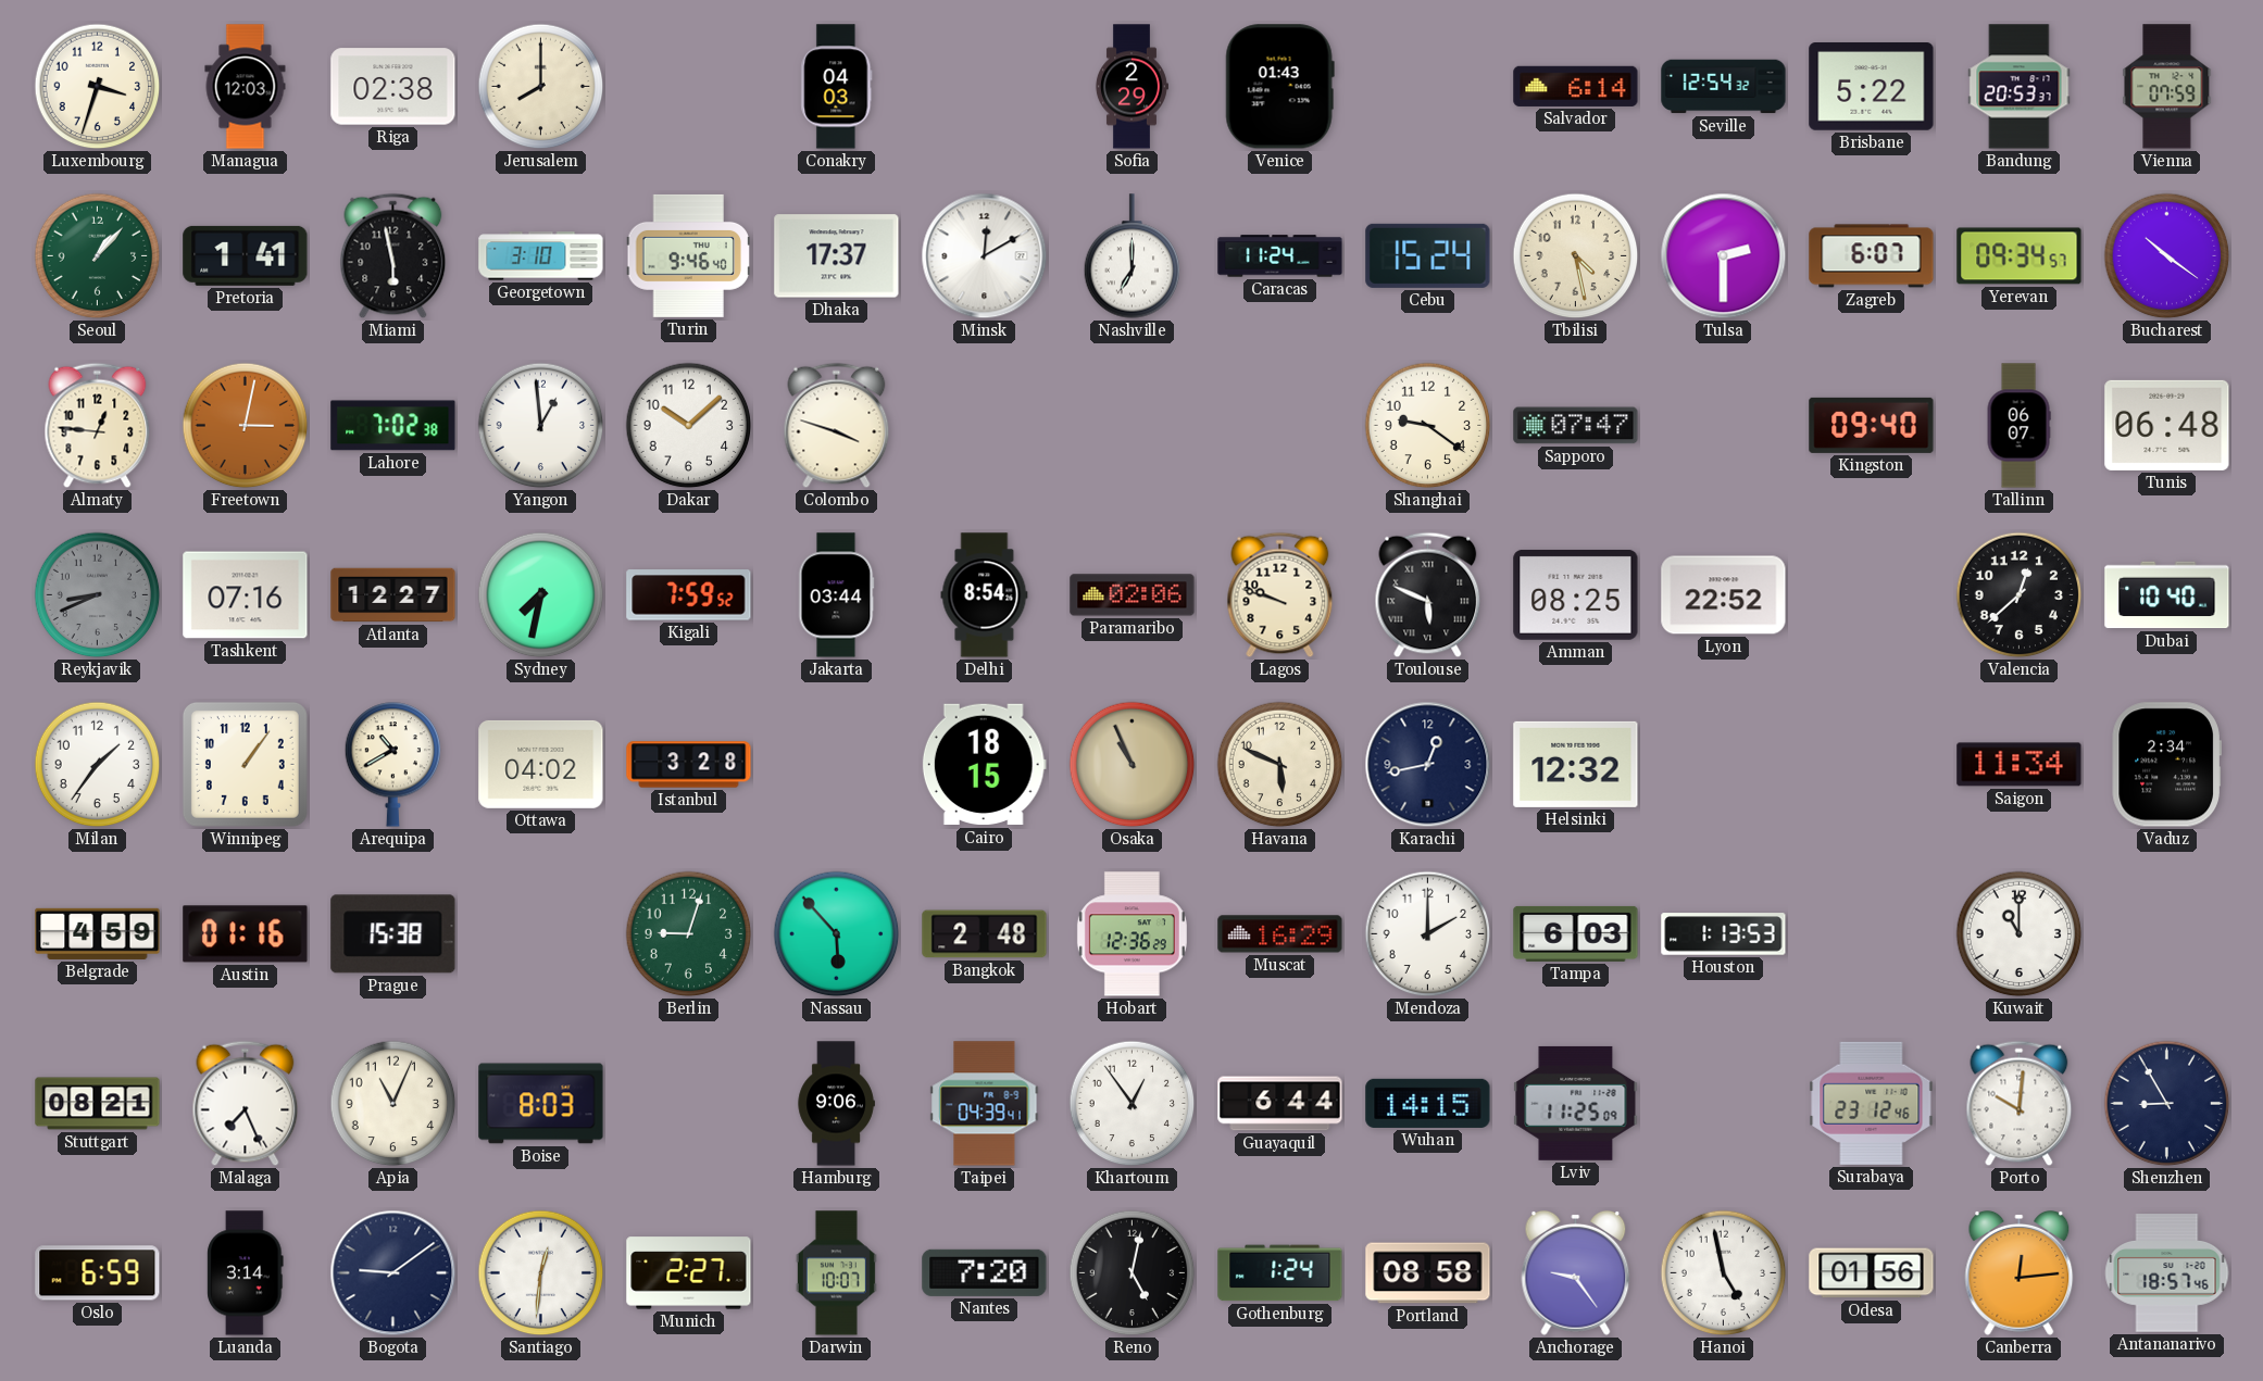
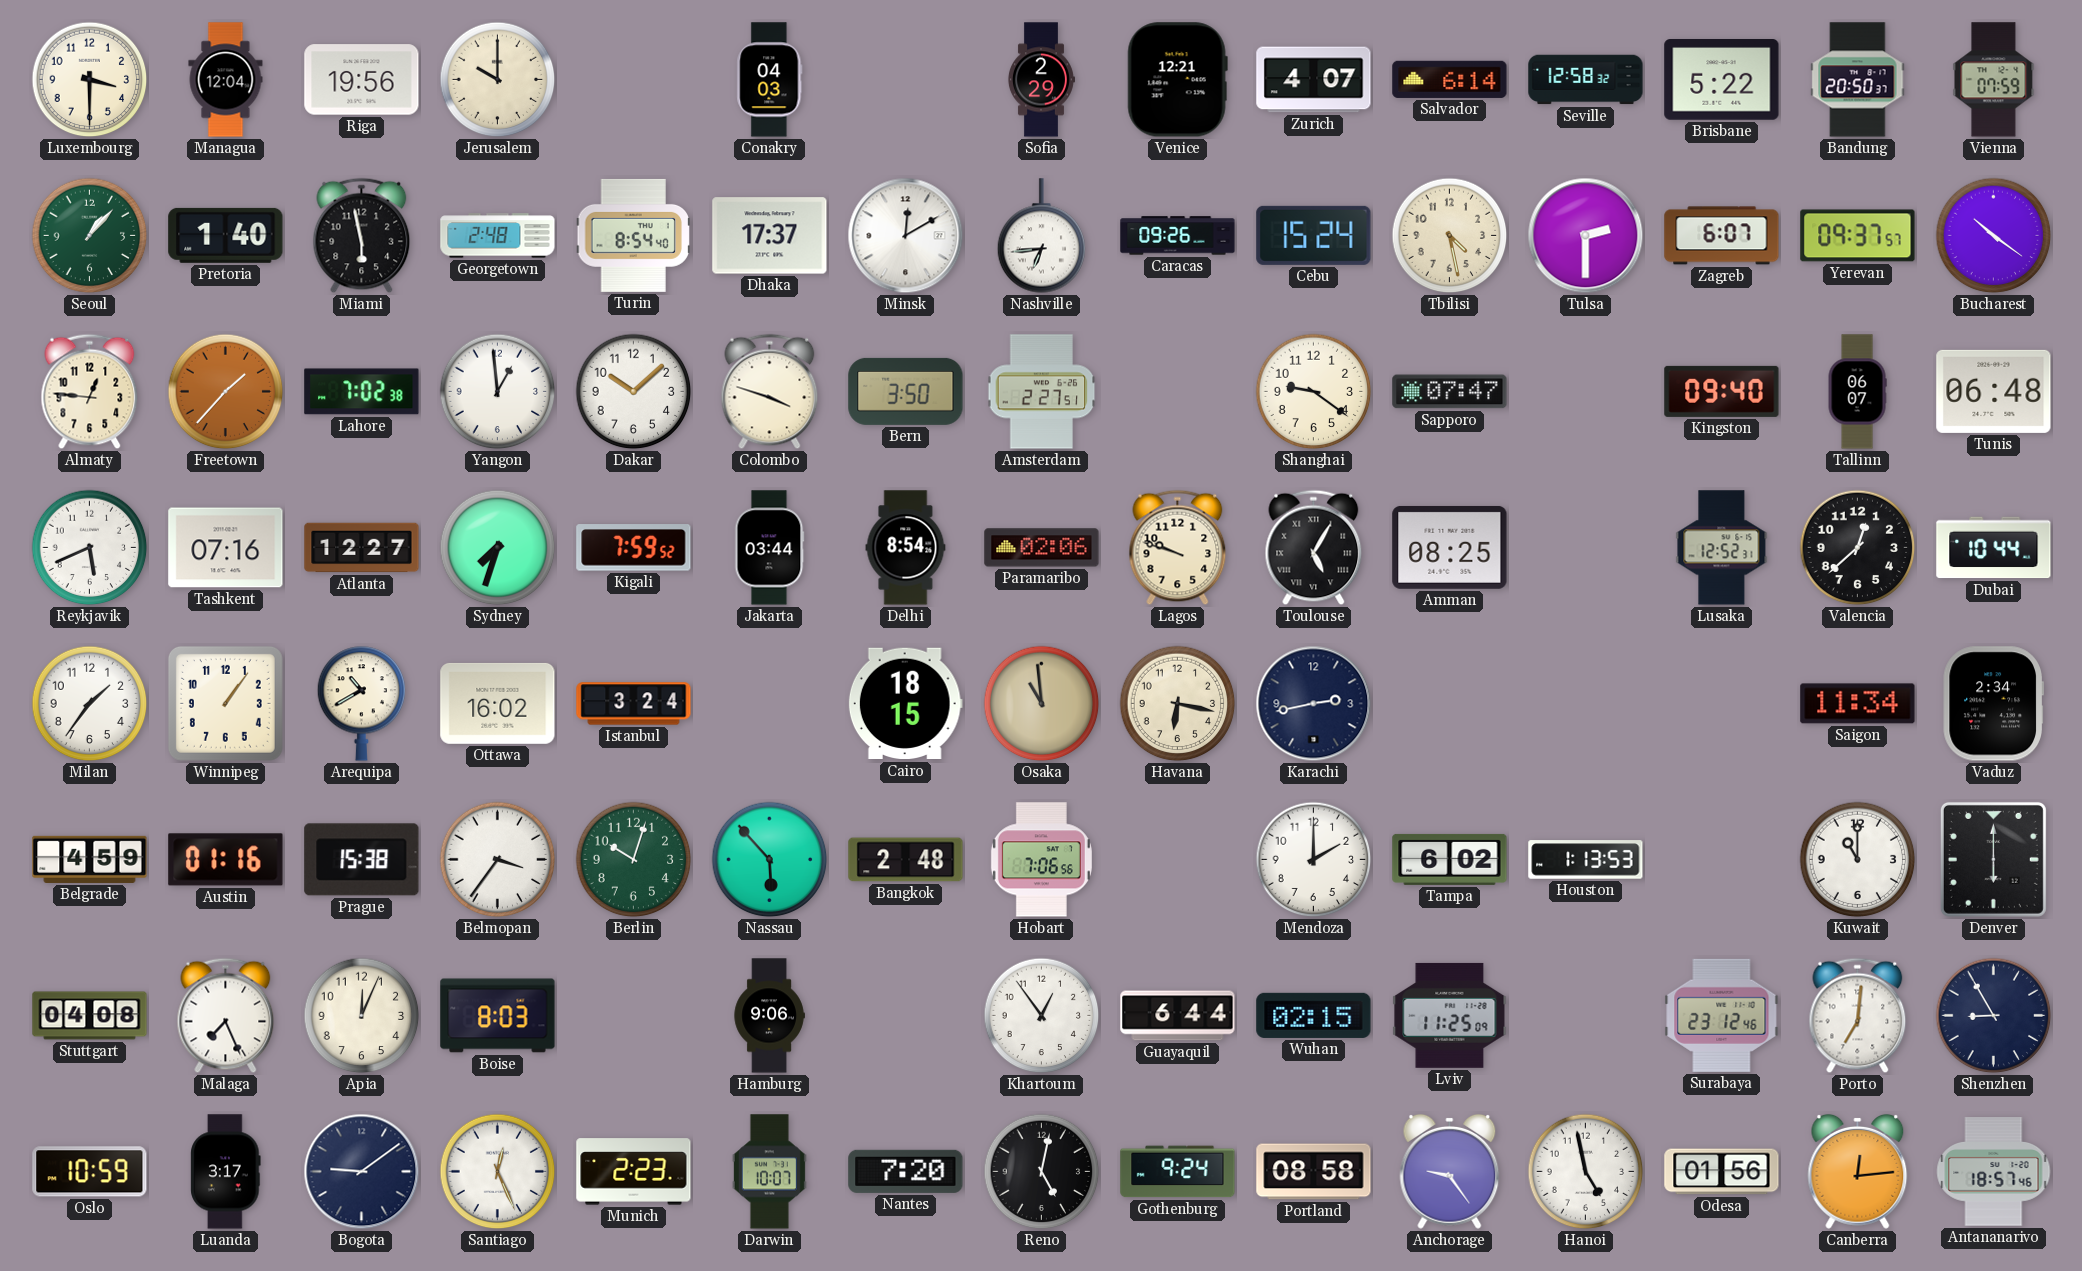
Luxembourg: 3:33 -> 3:30 (90, 80)
Managua: 12:03 -> 12:04 (226, 80)
Riga: 02:38 -> 19:56 (362, 80)
Jerusalem: 8:00 -> 10:00 (498, 80)
Venice: 01:43 -> 12:21 (1177, 80)
Zurich: none -> 4:07 (1314, 80)
Seville: 12:54 -> 12:58 (1586, 80)
Bandung: 20:53 -> 20:50 (1858, 80)
Pretoria: 1:41 -> 1:40 (226, 235)
Georgetown: 3:10 -> 2:48 (498, 236)
Turin: 9:46 -> 8:54 (633, 235)
Nashville: 7:00 -> 6:44 (1042, 236)
Caracas: 11:24 -> 09:26 (1178, 236)
Yerevan: 09:34 -> 09:37 (1858, 236)
Freetown: 3:02 -> 1:37 (226, 392)
Bern: none -> 3:50 (906, 391)
Amsterdam: none -> 2:27 (1042, 392)
Reykjavik: 8:41 -> 5:41 (90, 548)
Reykjavik dial: grey -> white (90, 548)
Sydney: 7:32 -> 7:33 (498, 548)
Toulouse: 5:49 -> 5:05 (1314, 548)
Lyon: 22:52 -> none (1724, 595)
Lusaka: none -> 12:52 (1722, 548)
Dubai: 10:40 -> 10:44 (1994, 548)
Ottawa: 04:02 -> 16:02 (498, 703)
Istanbul: 3:28 -> 3:24 (634, 704)
Osaka: 10:56 -> 10:59 (1042, 704)
Havana: 5:49 -> 6:17 (1178, 704)
Karachi: 12:43 -> 2:43 (1314, 704)
Helsinki: 12:32 -> none (1576, 764)
Belmopan: none -> 3:36 (498, 860)
Berlin: 9:03 -> 10:03 (634, 860)
Hobart: 12:36 -> 7:06 (1041, 860)
Muscat: 16:29 -> none (1280, 934)
Tampa: 6:03 -> 6:02 (1450, 859)
Denver: none -> 6:00 (1993, 859)
Stuttgart: 08:21 -> 04:08 (90, 1016)
Apia: 11:04 -> 12:04 (362, 1016)
Taipei: 04:39 -> none (985, 1104)
Wuhan: 14:15 -> 02:15 (1314, 1015)
Porto: 10:01 -> 7:01 (1858, 1016)
Oslo: 6:59 -> 10:59 (90, 1172)
Luanda: 3:14 -> 3:17 (226, 1172)
Santiago: 12:31 -> 12:26 (498, 1172)
Munich: 2:27 -> 2:23 (634, 1172)
Gothenburg: 1:24 -> 9:24 (1178, 1172)
